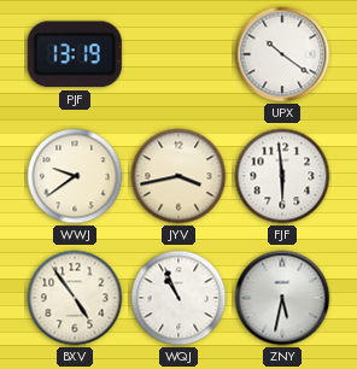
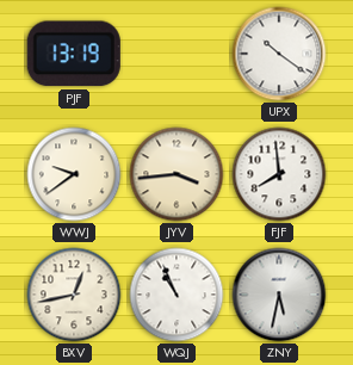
JYV: 3:43 -> 3:44 (176, 174)
FJF: 5:59 -> 7:59 (279, 174)
BXV: 4:54 -> 12:43 (74, 295)
